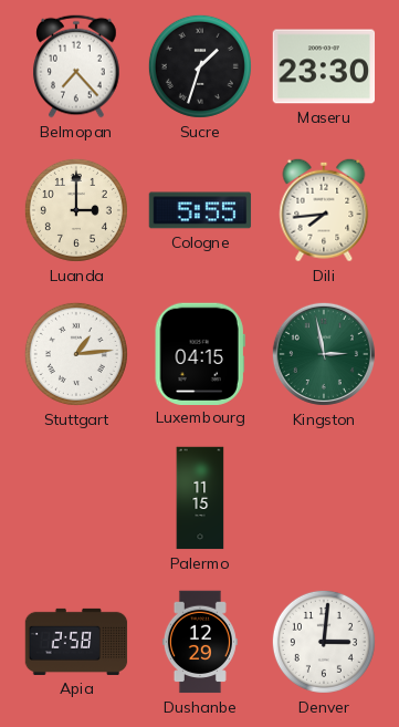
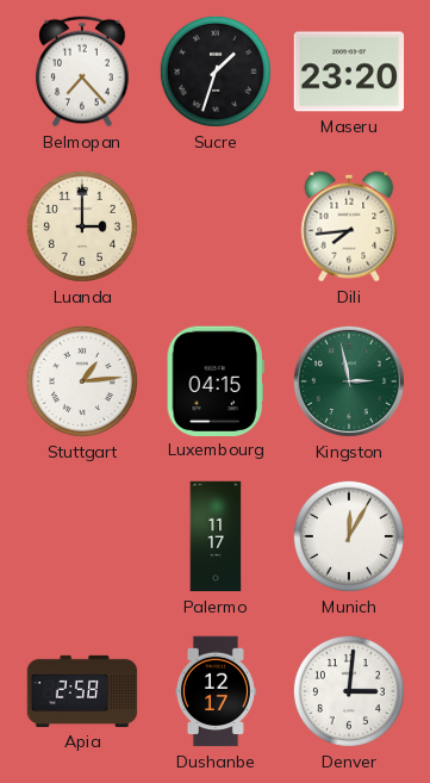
Maseru: 23:30 -> 23:20 (349, 72)
Cologne: 5:55 -> none (200, 210)
Palermo: 11:15 -> 11:17 (216, 536)
Munich: none -> 12:05 (349, 536)
Dushanbe: 12:29 -> 12:17 (216, 691)
